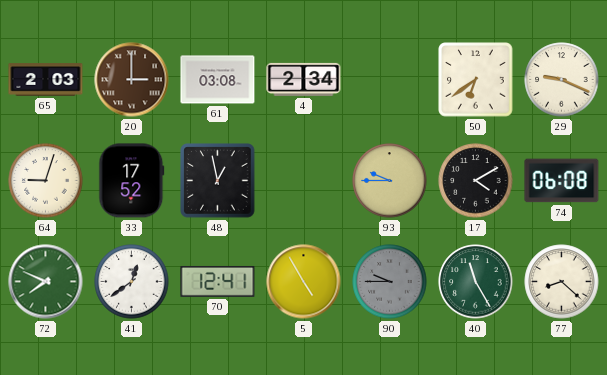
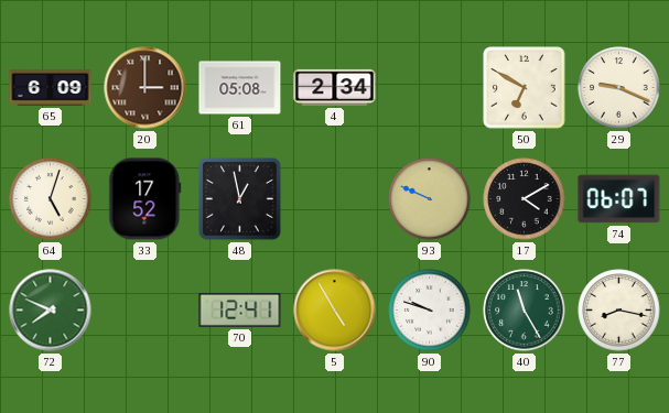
65: 2:03 -> 6:09 (51, 88)
61: 03:08 -> 05:08 (240, 88)
50: 6:39 -> 6:50 (525, 88)
64: 9:03 -> 5:03 (51, 199)
93: 9:45 -> 9:49 (430, 199)
74: 06:08 -> 06:07 (619, 199)
41: 12:39 -> none (132, 282)
90: 9:45 -> 9:48 (430, 311)
90 dial: grey -> white (430, 311)
77: 8:22 -> 8:17 (619, 311)
